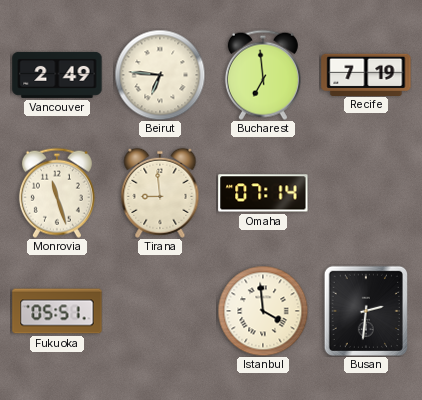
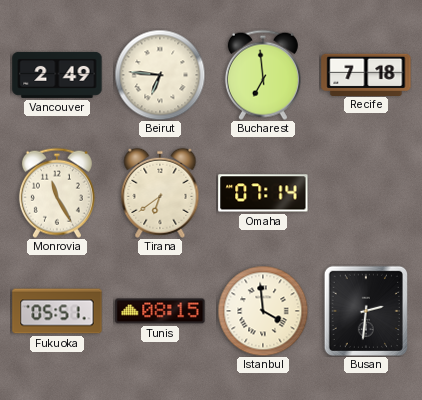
Recife: 7:19 -> 7:18 (366, 74)
Monrovia: 11:27 -> 11:25 (57, 193)
Tirana: 8:59 -> 6:39 (160, 193)
Tunis: none -> 08:15 (160, 311)
